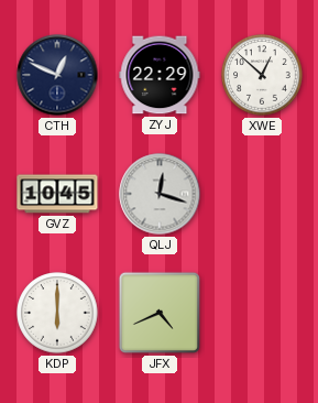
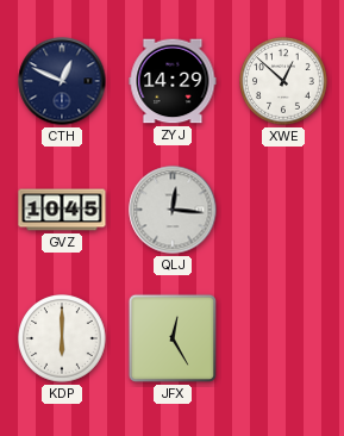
ZYJ: 22:29 -> 14:29 (173, 81)
QLJ: 12:18 -> 12:16 (173, 210)
JFX: 4:41 -> 12:25 (173, 338)
